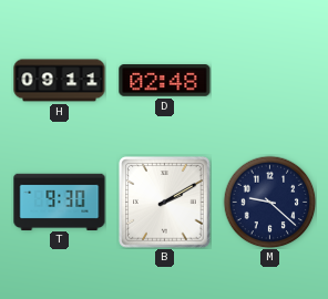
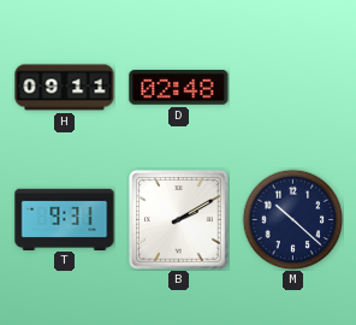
T: 9:30 -> 9:31 (65, 219)
M: 9:22 -> 10:22 (292, 219)
